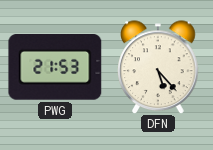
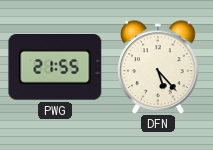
PWG: 21:53 -> 21:55 (55, 68)
